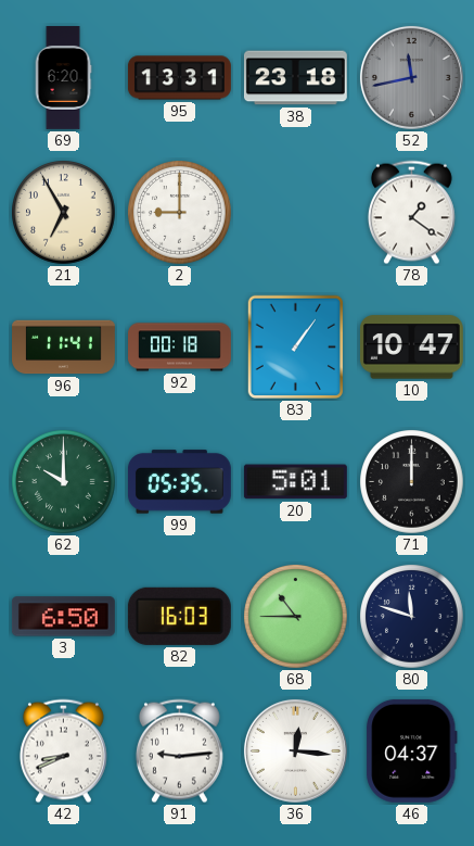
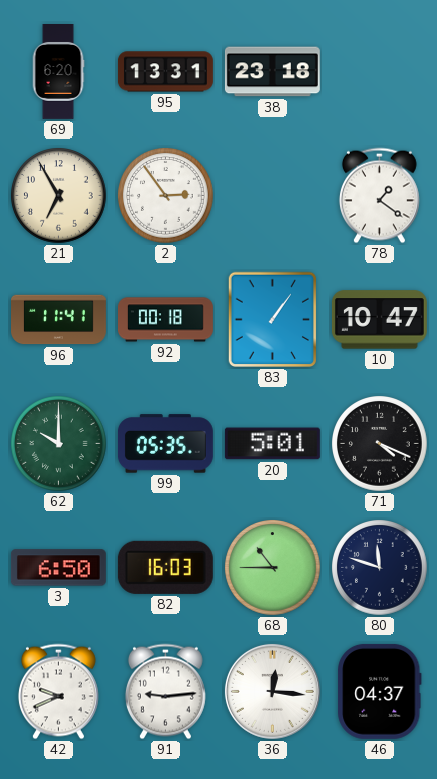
52: 11:43 -> none (411, 77)
2: 9:00 -> 2:54 (166, 196)
71: 12:00 -> 4:19 (380, 444)
42: 8:41 -> 9:41 (58, 692)
